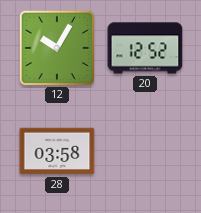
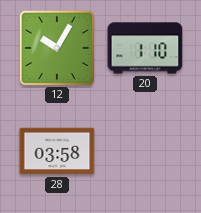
20: 12:52 -> 1:10 (145, 48)
